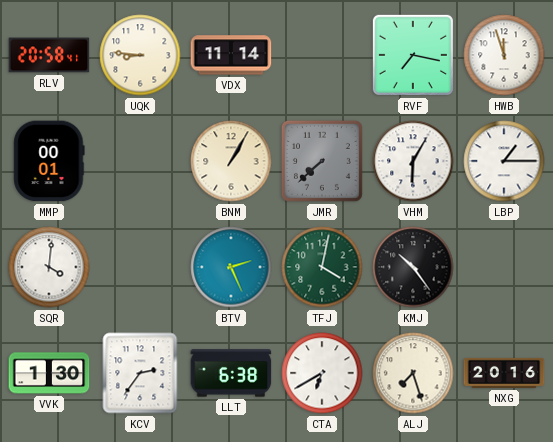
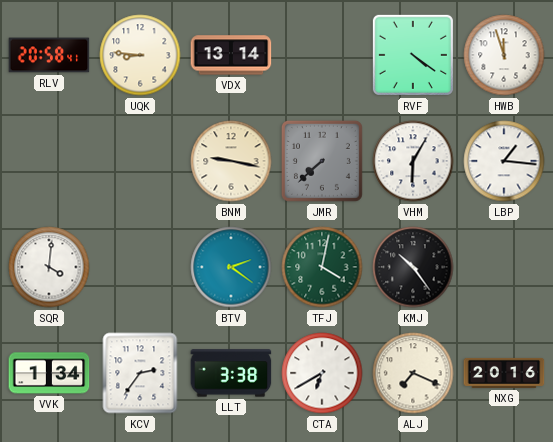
VDX: 11:14 -> 13:14 (231, 55)
RVF: 7:17 -> 4:21 (413, 55)
MMP: 00:01 -> none (49, 161)
BNM: 1:05 -> 9:17 (231, 161)
LBP: 1:15 -> 1:16 (504, 161)
BTV: 2:26 -> 2:21 (231, 267)
VVK: 1:30 -> 1:34 (49, 373)
LLT: 6:38 -> 3:38 (231, 373)
ALJ: 7:27 -> 7:19 (413, 373)
